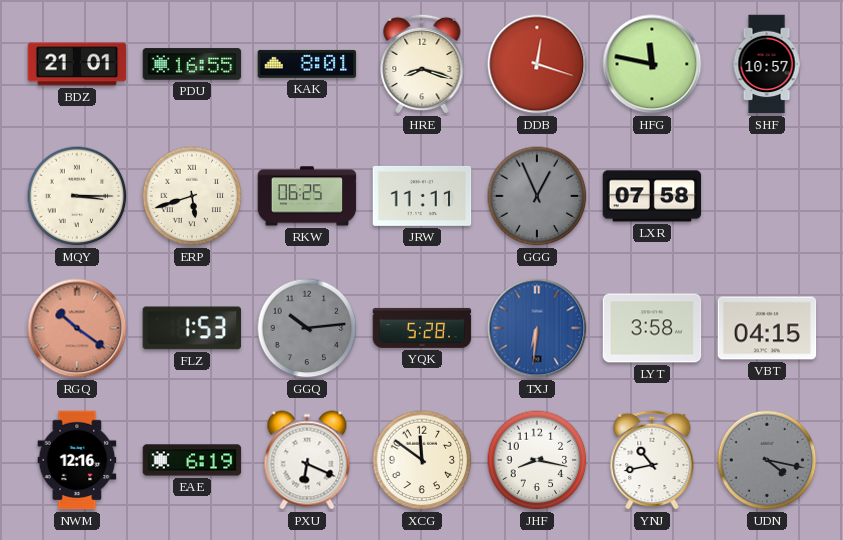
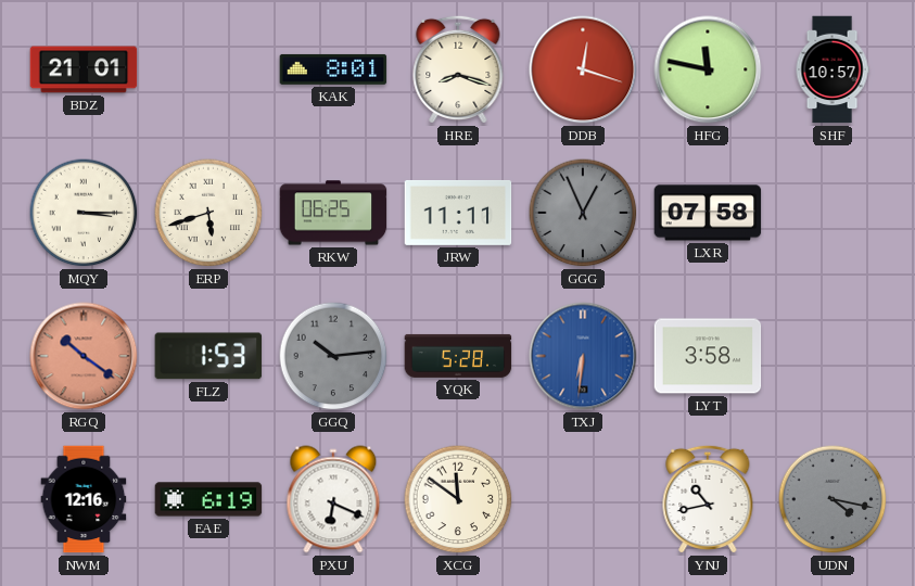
PDU: 16:55 -> none (192, 64)
VBT: 04:15 -> none (767, 328)
JHF: 8:17 -> none (537, 460)
